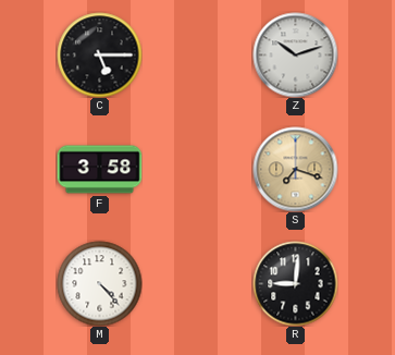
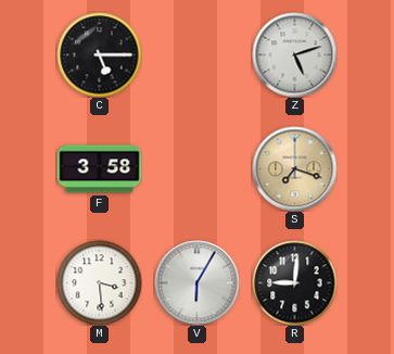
Z: 10:12 -> 5:12 (294, 54)
M: 4:23 -> 3:29 (99, 282)
V: none -> 6:05 (196, 282)
